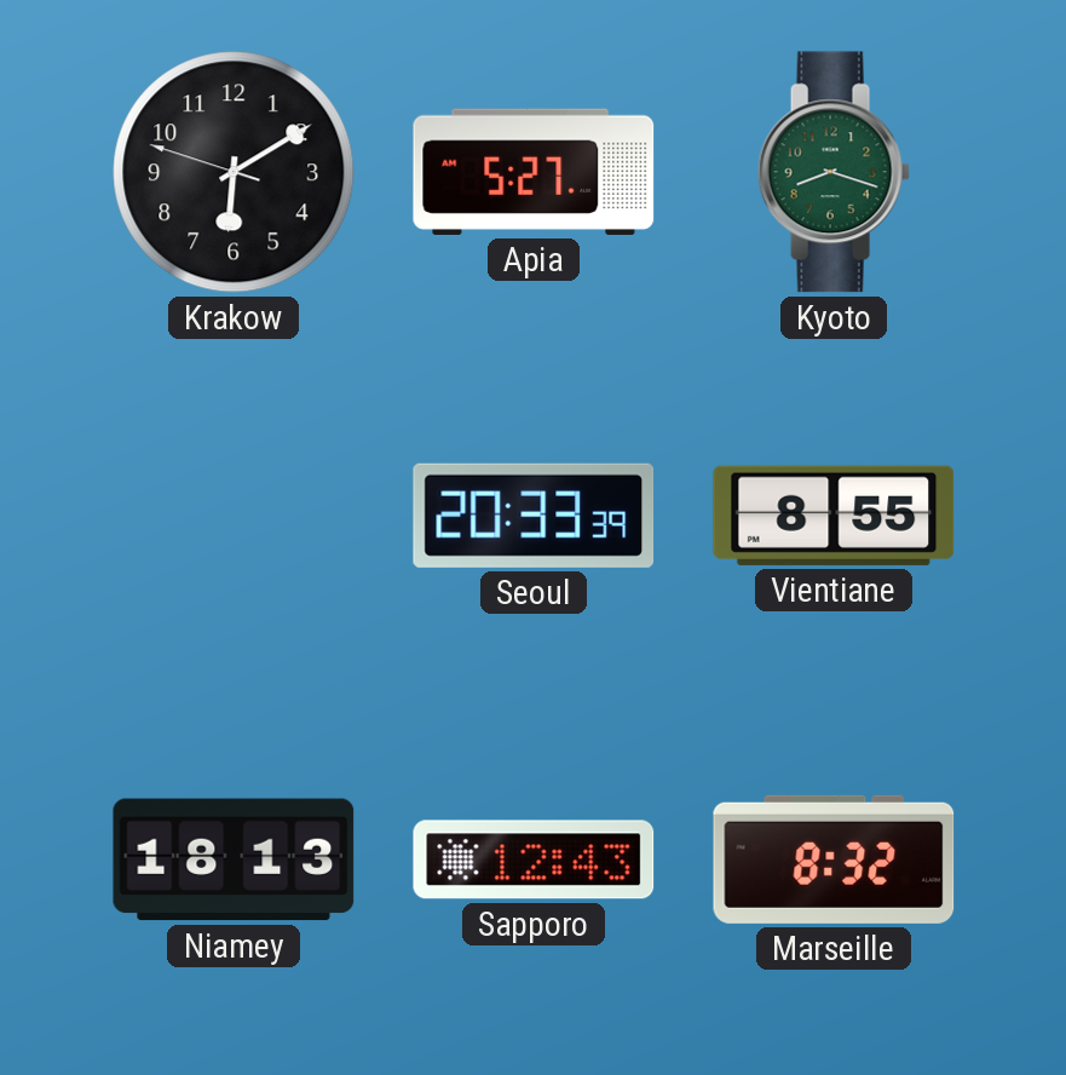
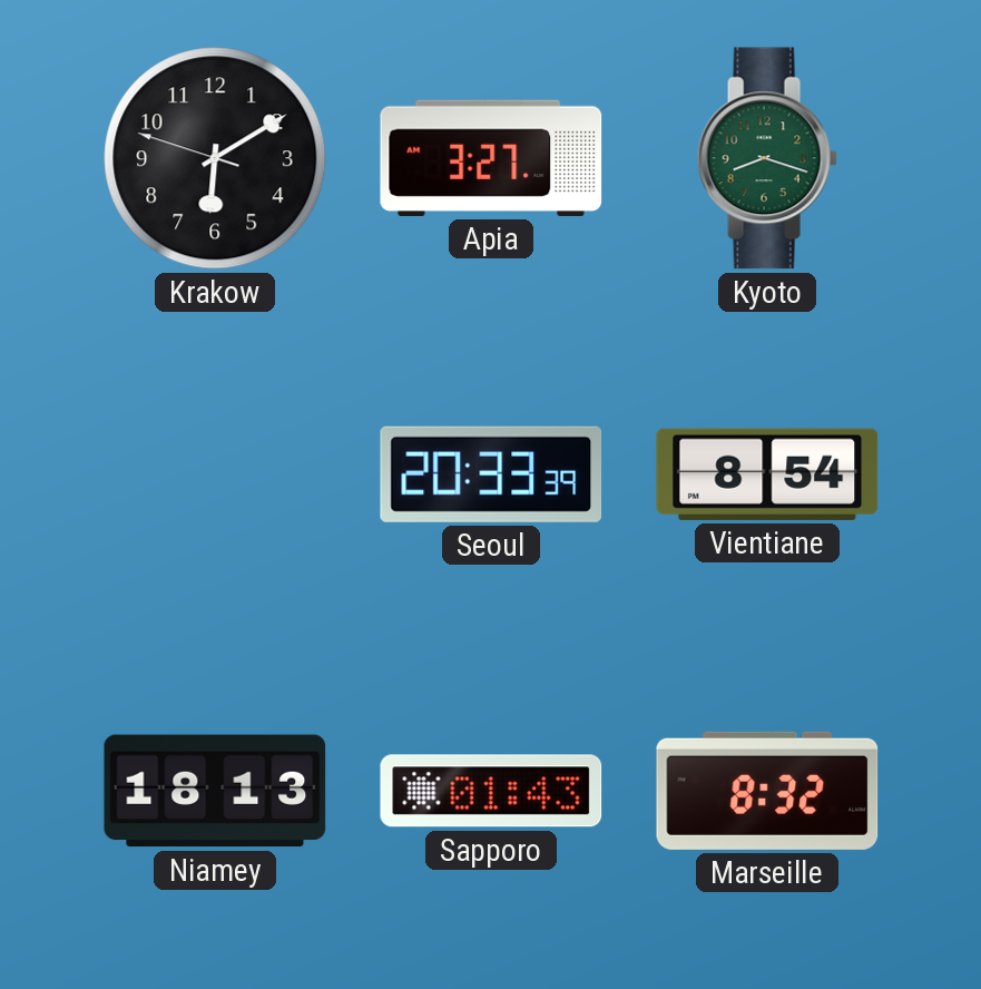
Apia: 5:27 -> 3:27 (491, 158)
Vientiane: 8:55 -> 8:54 (767, 474)
Sapporo: 12:43 -> 01:43 (491, 791)
